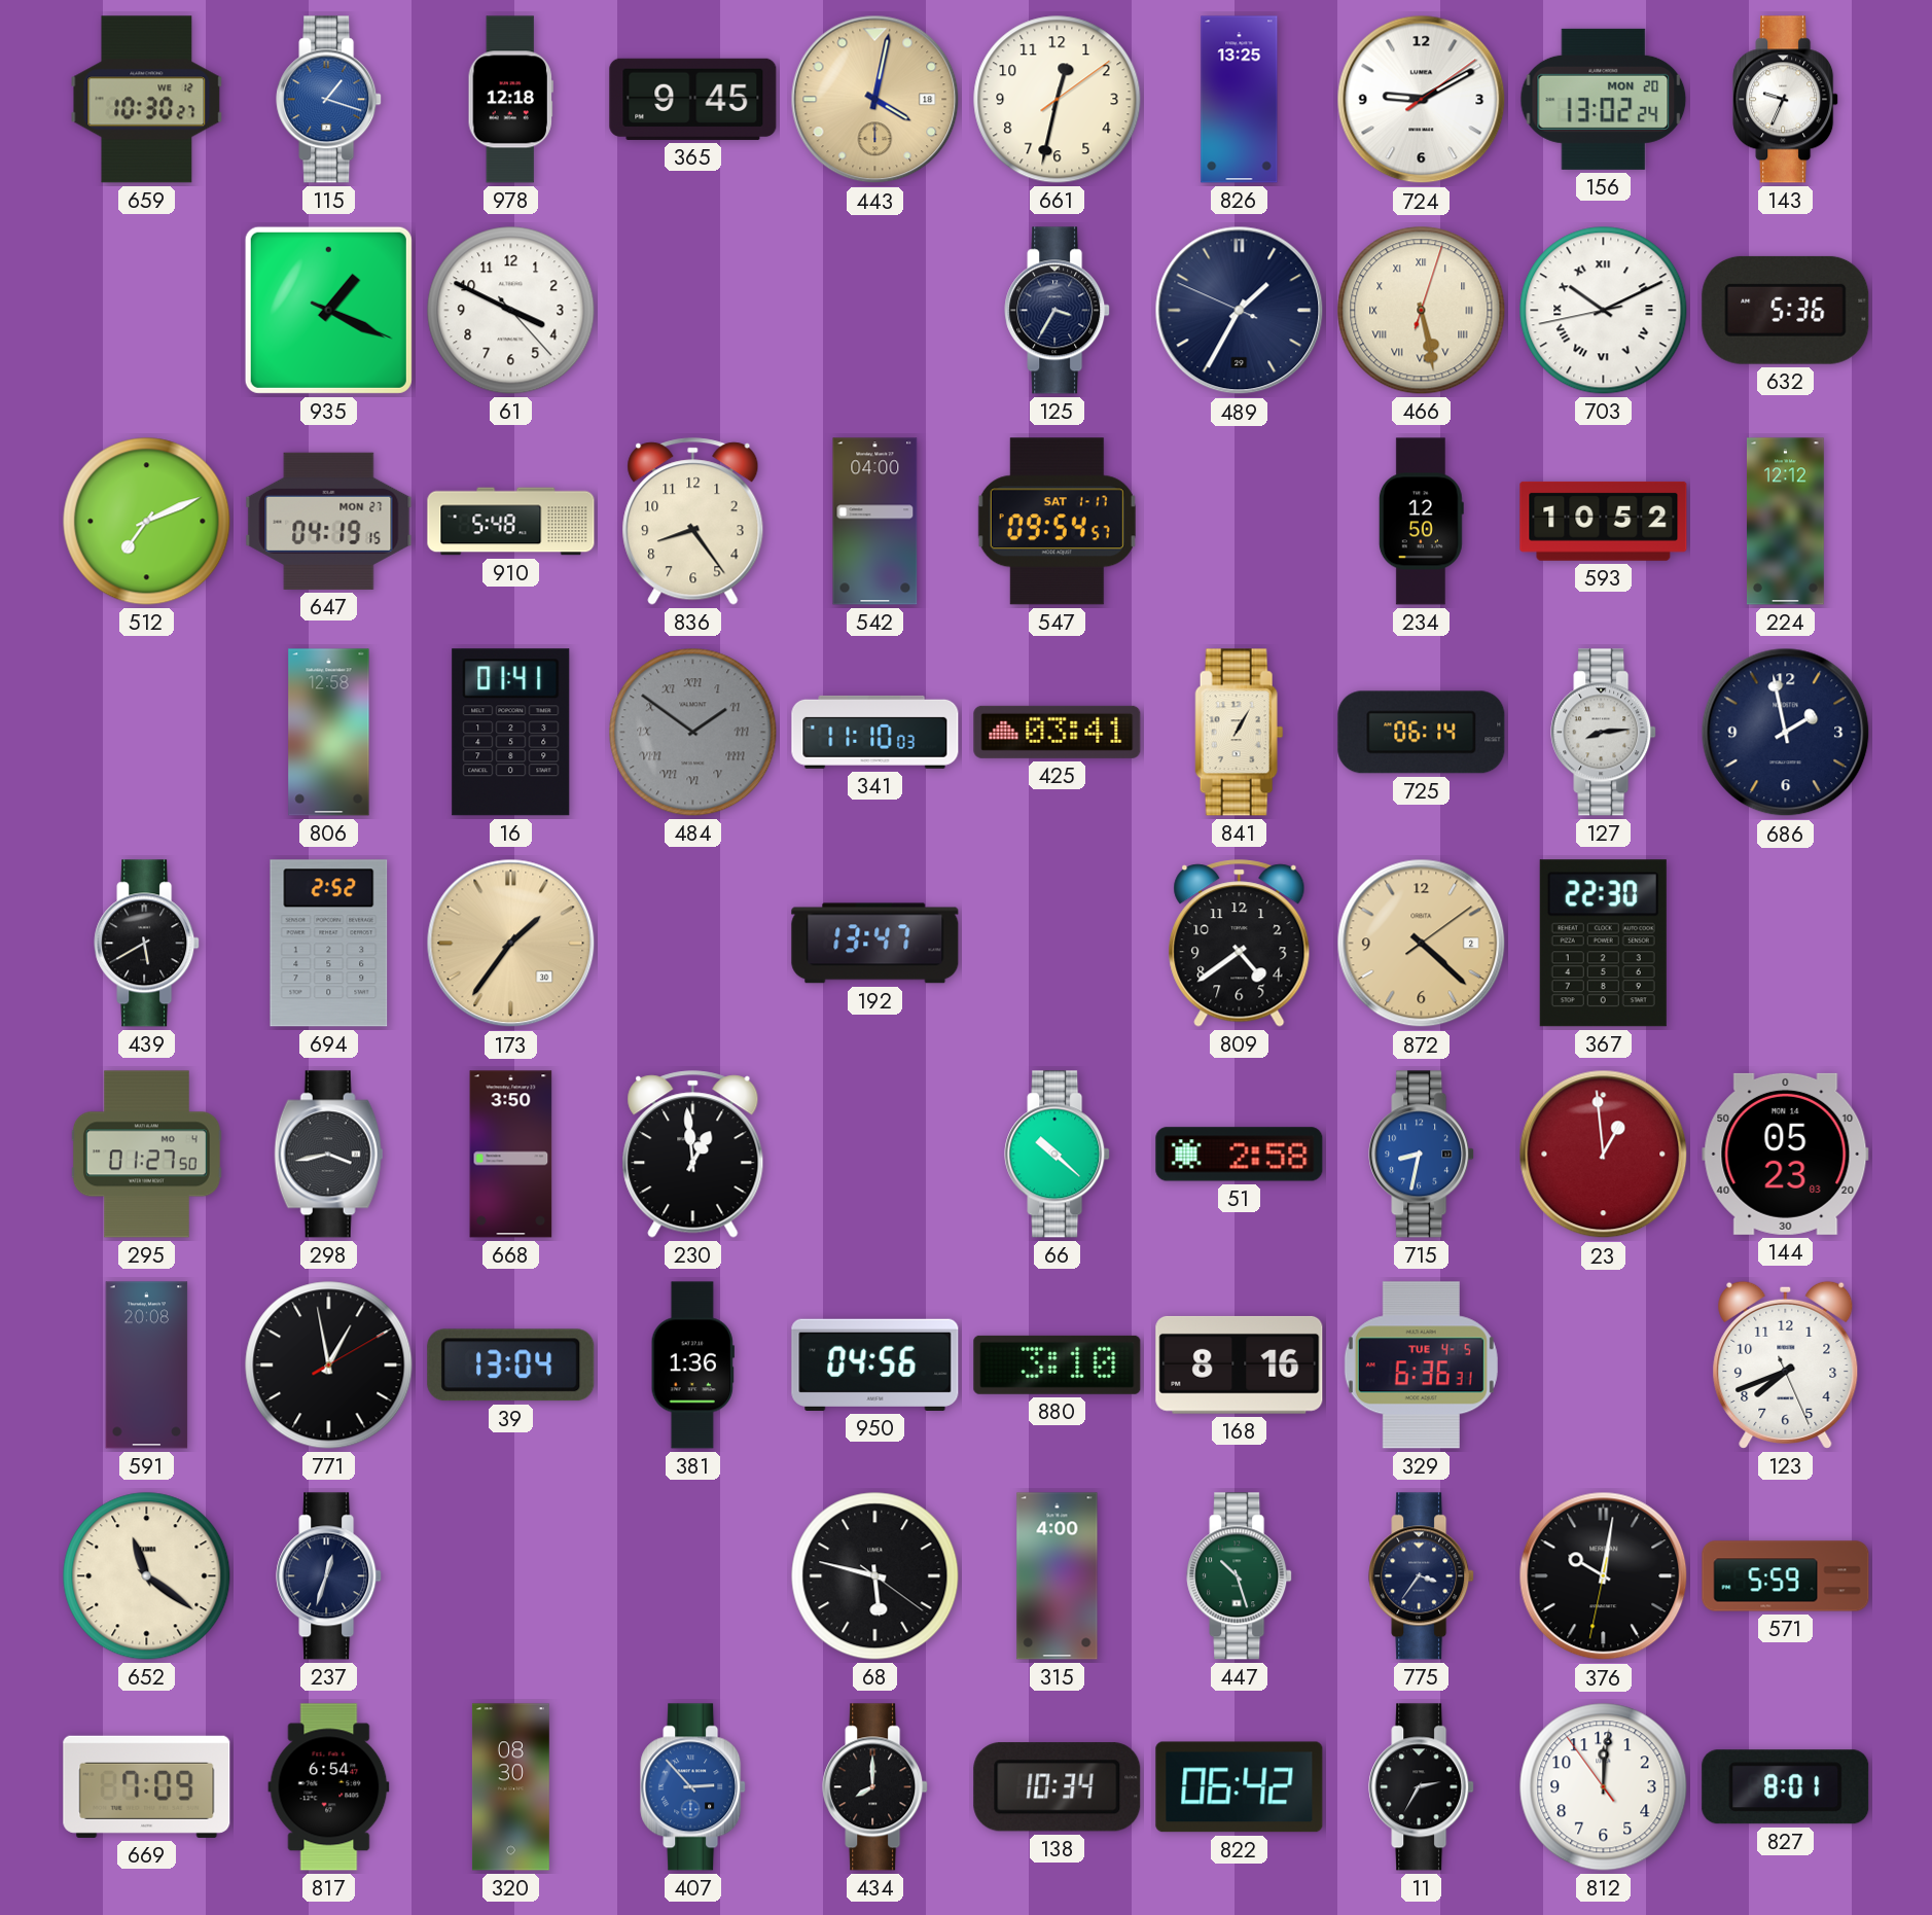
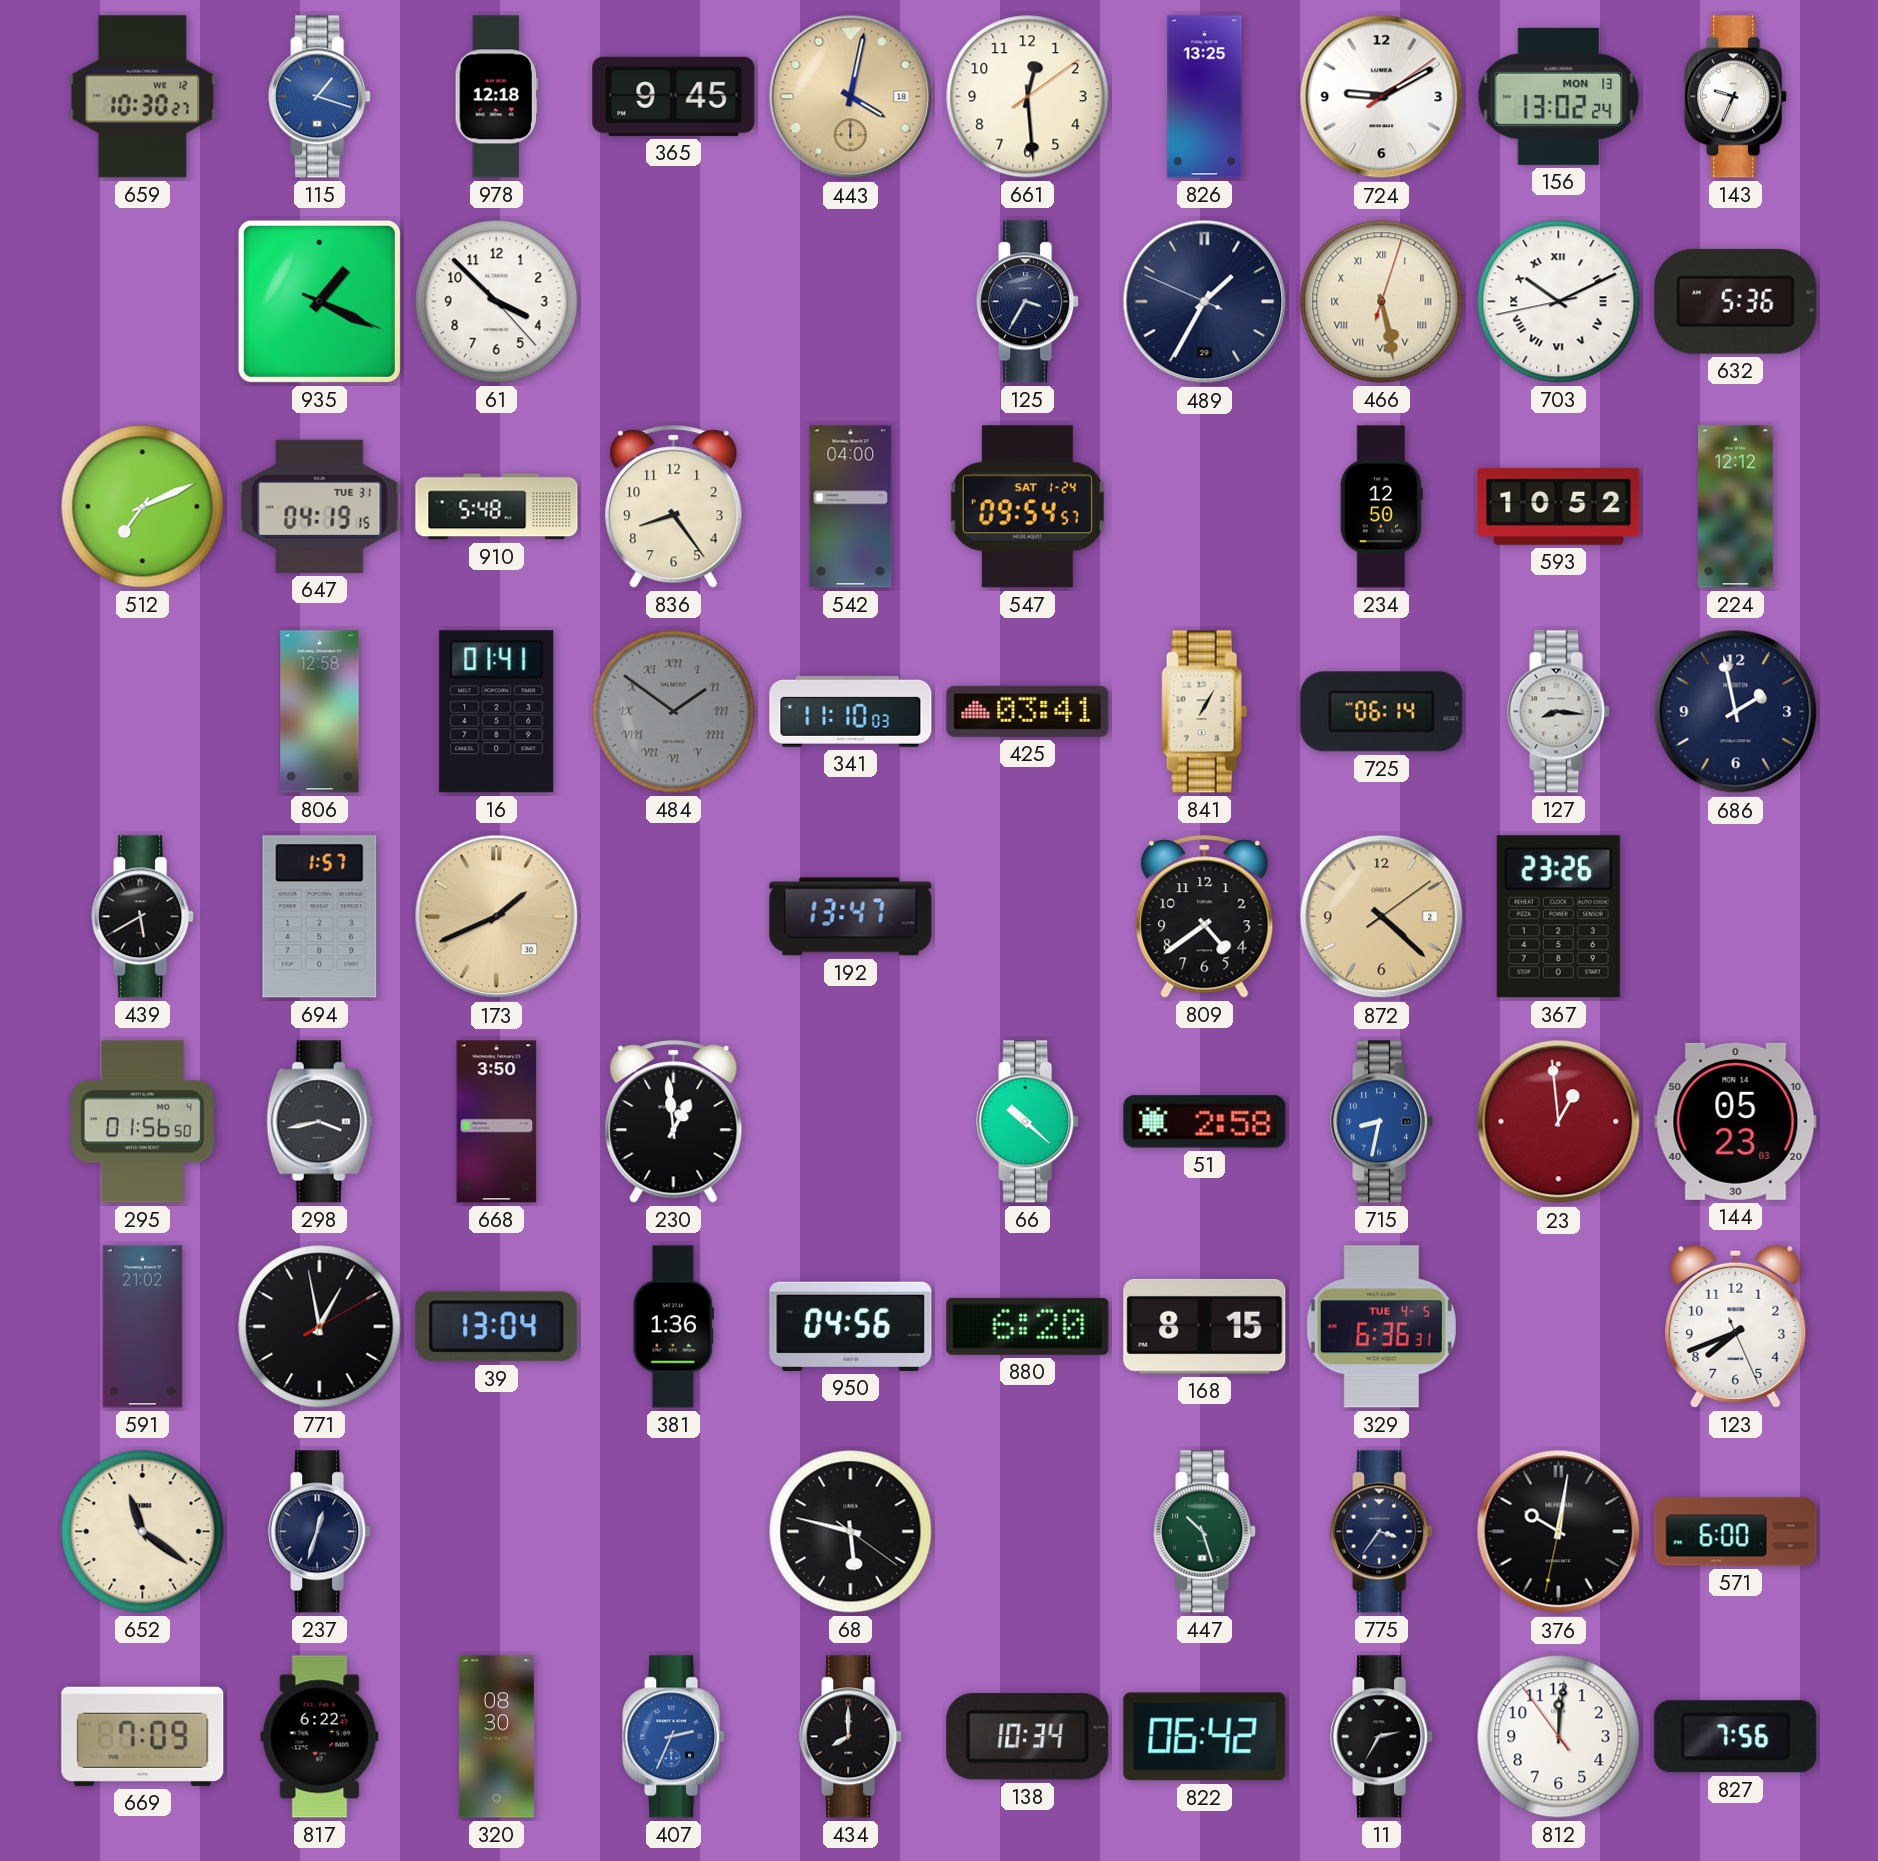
661: 12:32 -> 12:29 (1028, 97)
156 date: MON 20 -> MON 13 (1559, 96)
61: 3:49 -> 3:52 (497, 302)
647 date: MON 27 -> TUE 31 (320, 506)
547 date: SAT 1-17 -> SAT 1-24 (1027, 507)
127: 8:14 -> 8:16 (1559, 712)
694: 2:52 -> 1:57 (320, 917)
173: 1:36 -> 1:41 (497, 917)
367: 22:30 -> 23:26 (1558, 917)
295: 01:27 -> 01:56 (142, 1122)
591: 20:08 -> 21:02 (143, 1327)
880: 3:10 -> 6:20 (1028, 1326)
168: 8:16 -> 8:15 (1205, 1326)
315: 4:00 -> none (1058, 1576)
571: 5:59 -> 6:00 (1736, 1532)
817: 6:54 -> 6:22 (320, 1737)
407: 2:53 -> 2:34 (674, 1737)
827: 8:01 -> 7:56 (1736, 1737)
